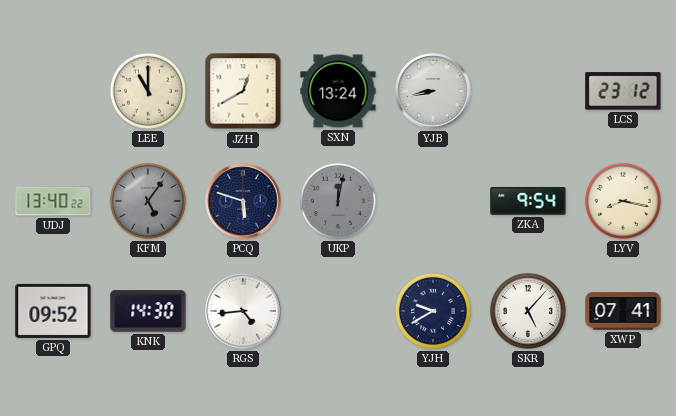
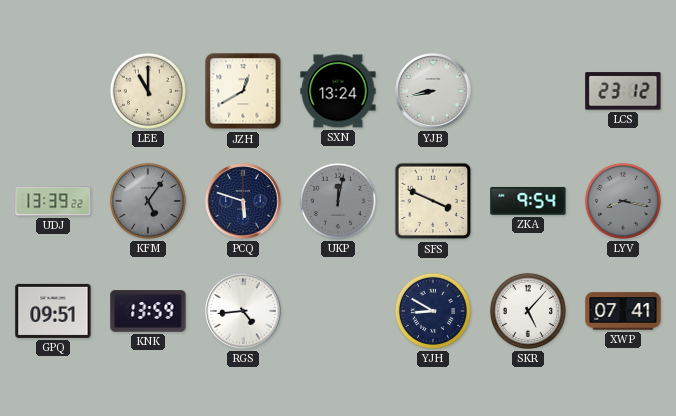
UDJ: 13:40 -> 13:39 (53, 201)
SFS: none -> 3:49 (433, 201)
LYV dial: cream -> grey (623, 201)
GPQ: 09:52 -> 09:51 (53, 311)
KNK: 14:30 -> 13:59 (148, 311)
YJH: 9:40 -> 8:50 (433, 311)
